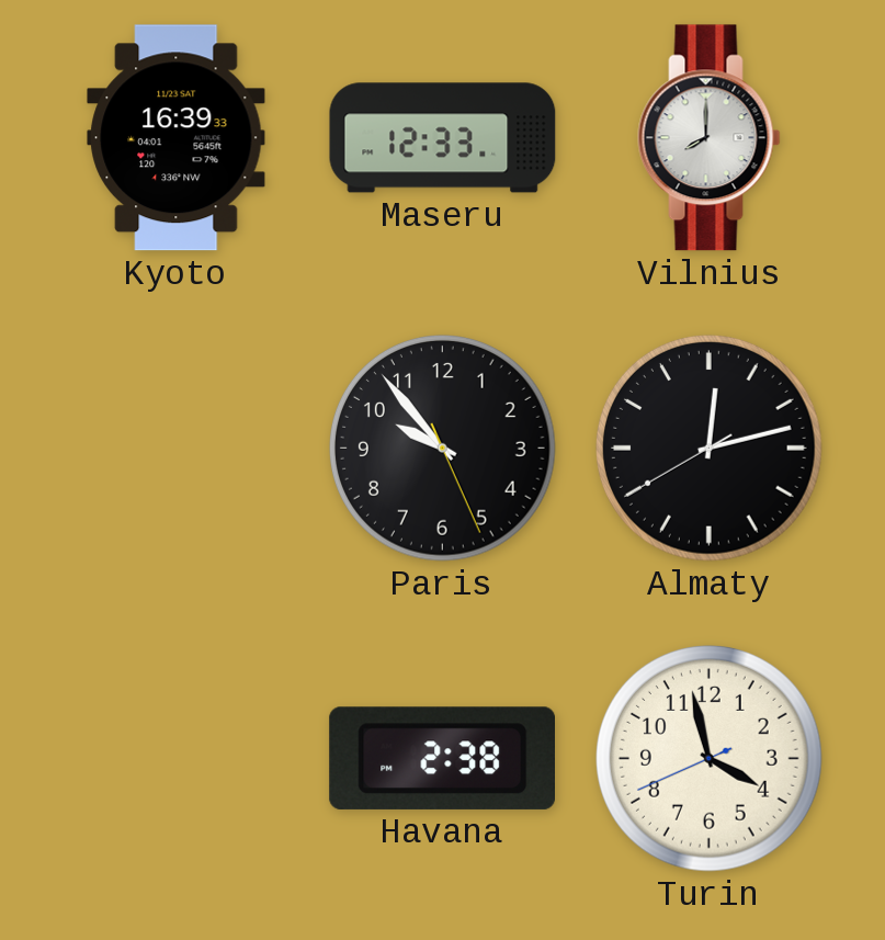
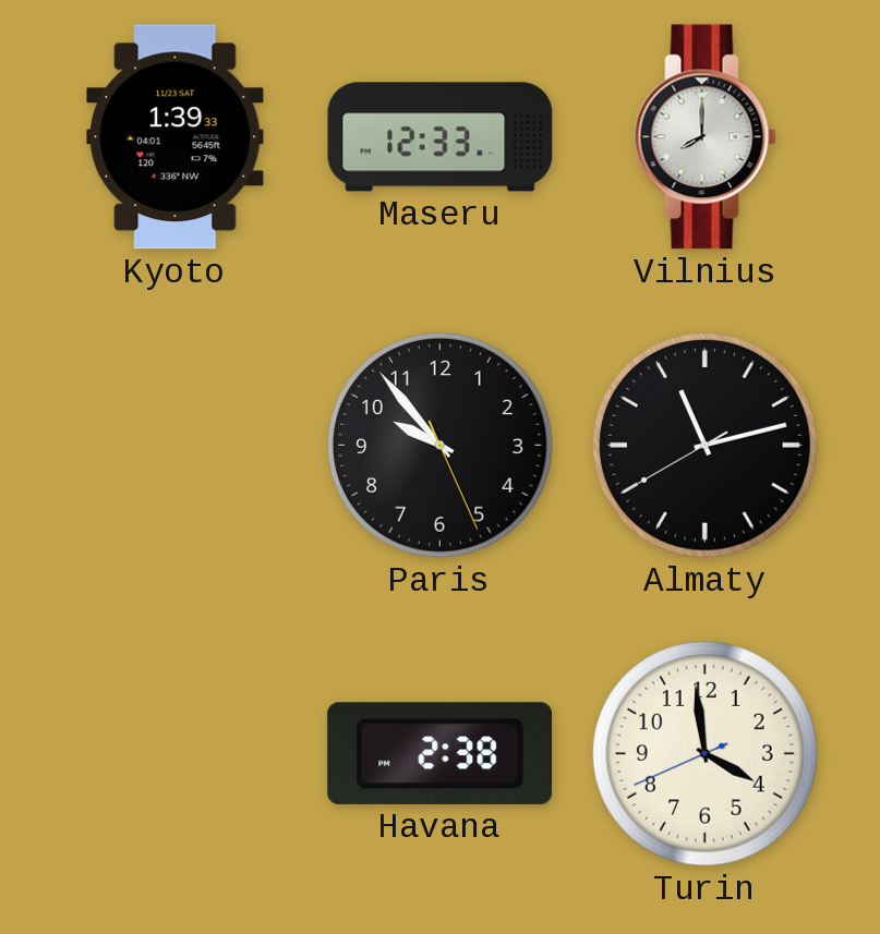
Kyoto: 16:39 -> 1:39 (176, 137)
Almaty: 12:12 -> 11:12 (706, 446)
Turin: 3:57 -> 3:58 (706, 754)
